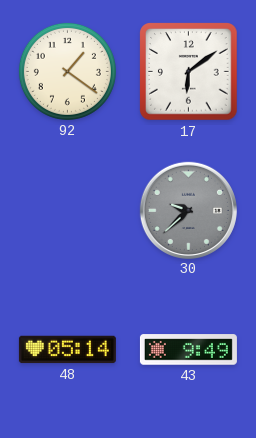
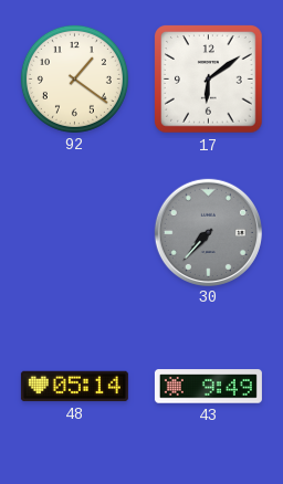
30: 9:38 -> 7:37 (208, 232)
